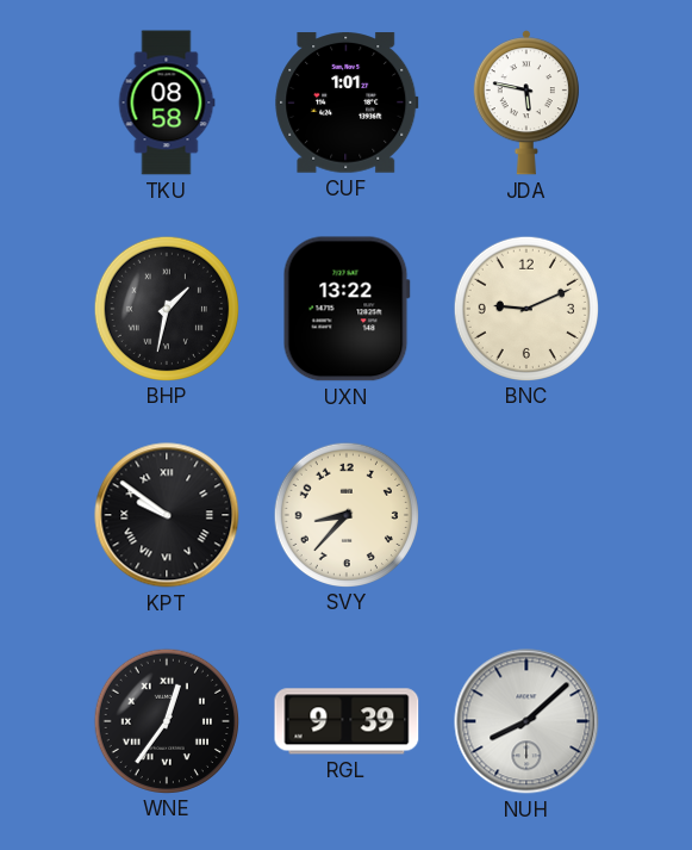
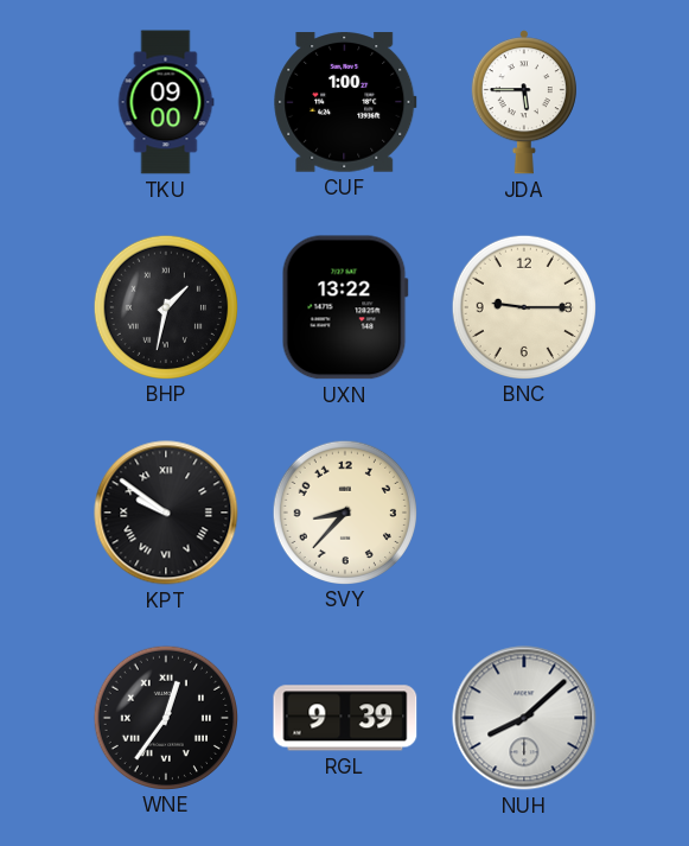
TKU: 08:58 -> 09:00 (166, 102)
CUF: 1:01 -> 1:00 (345, 102)
JDA: 5:47 -> 5:45 (524, 102)
BNC: 9:11 -> 9:15 (523, 306)
